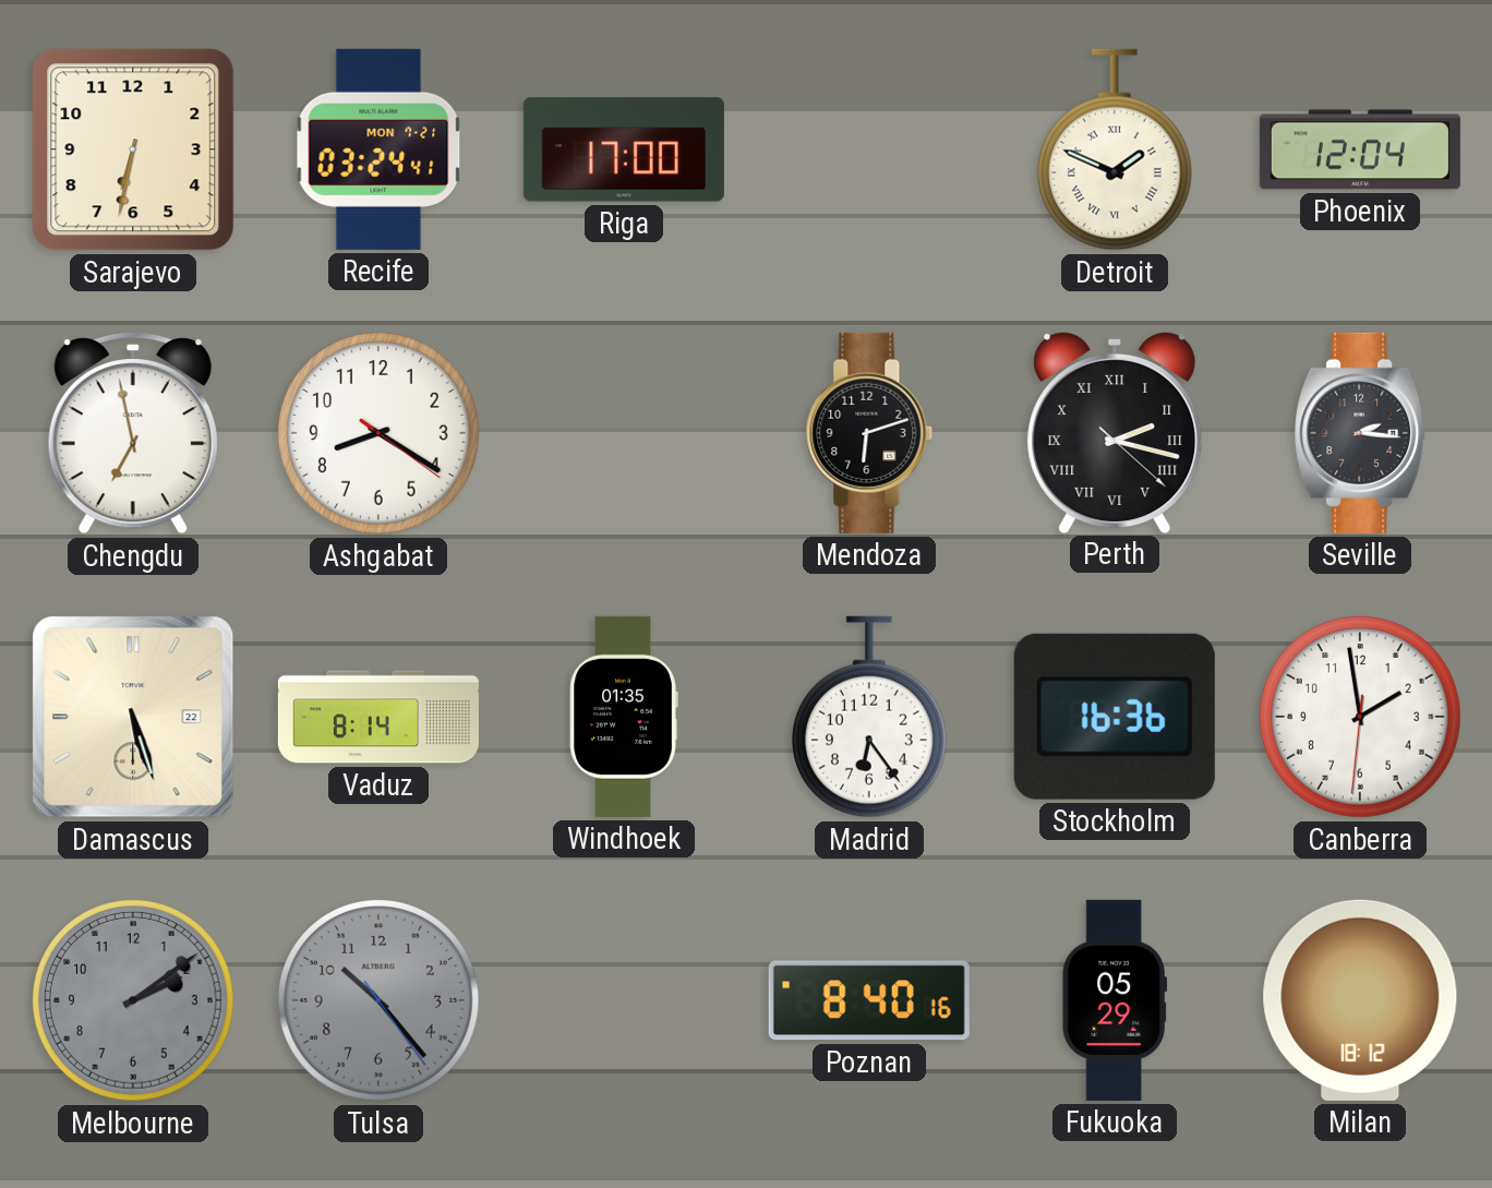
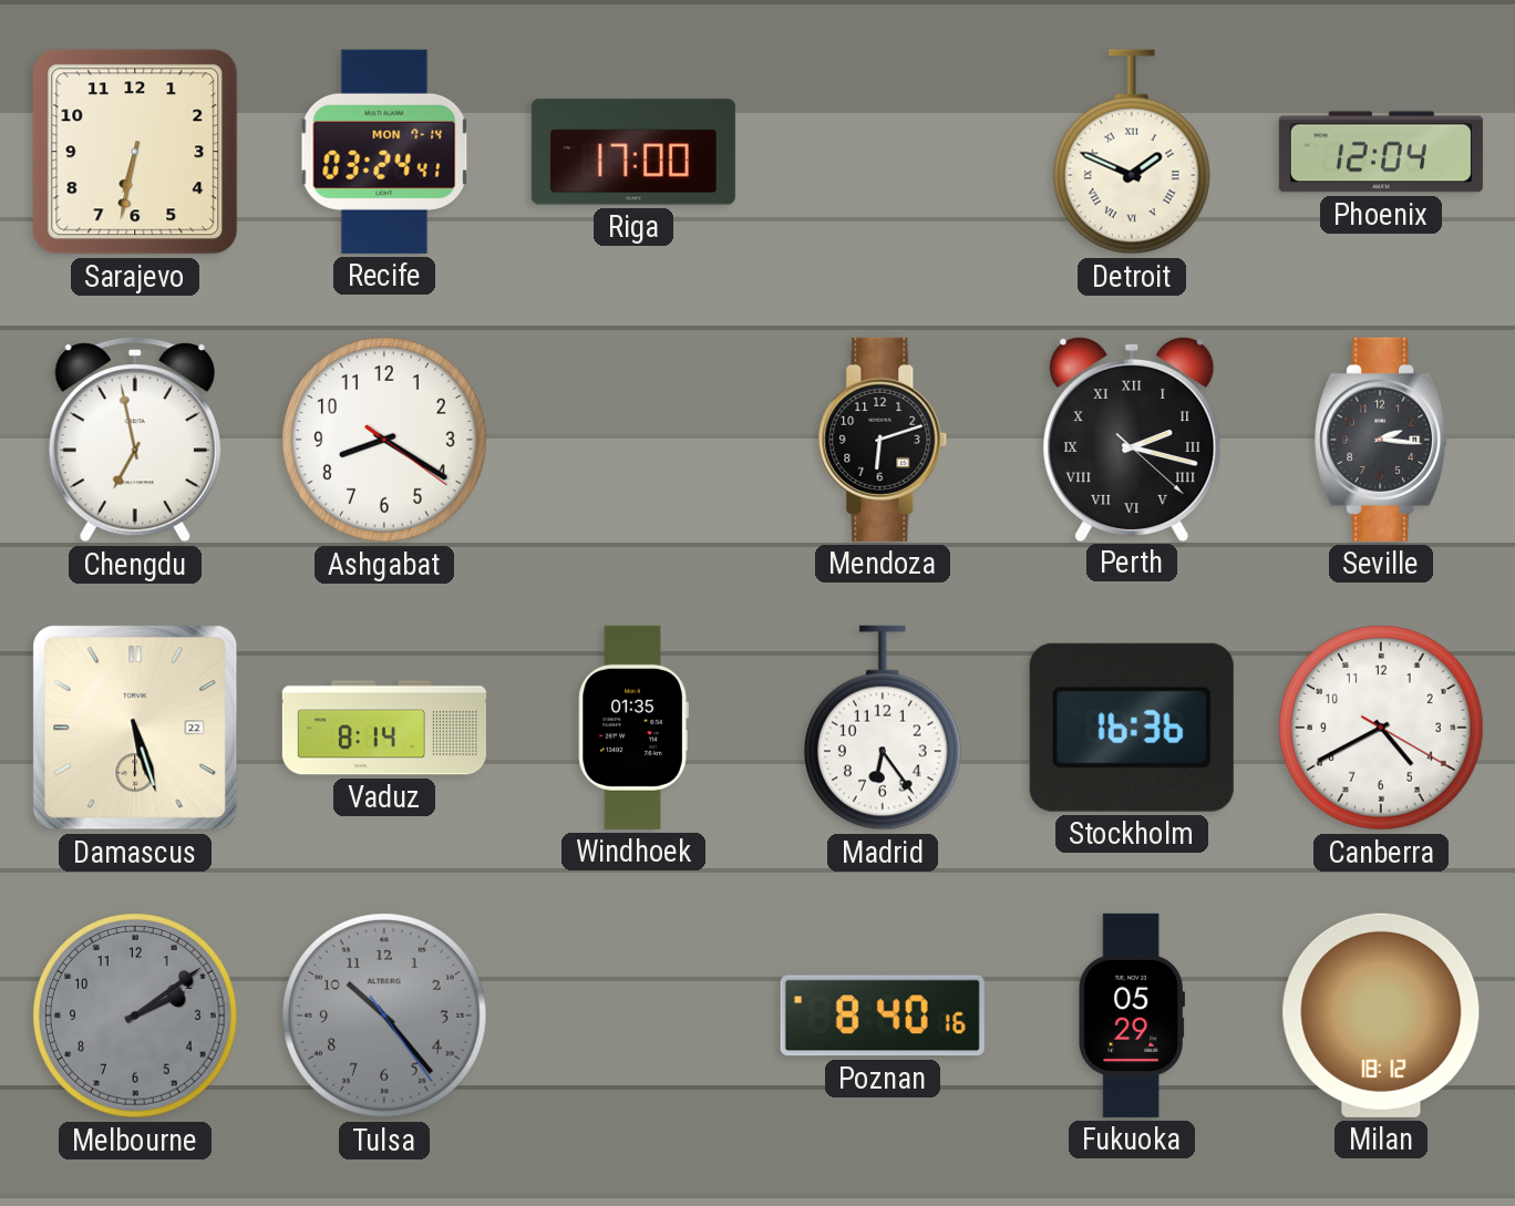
Recife date: MON 7-21 -> MON 7-14 (384, 152)
Canberra: 1:58 -> 4:40 (1381, 728)
